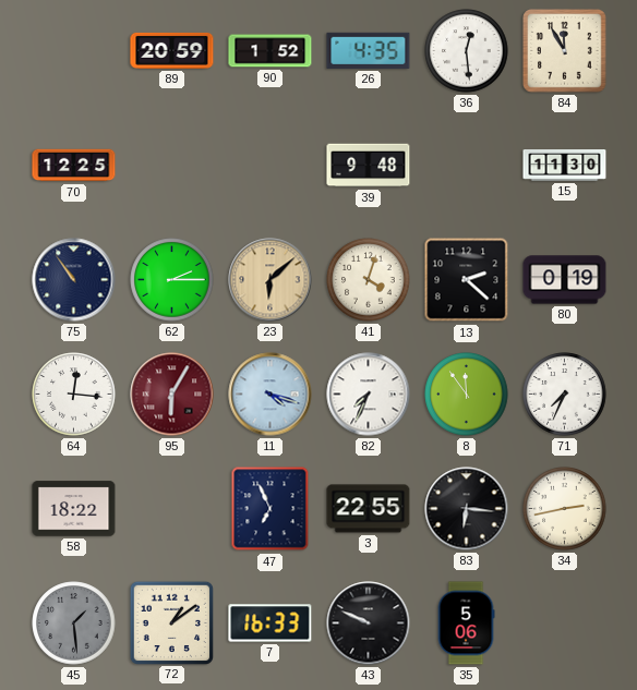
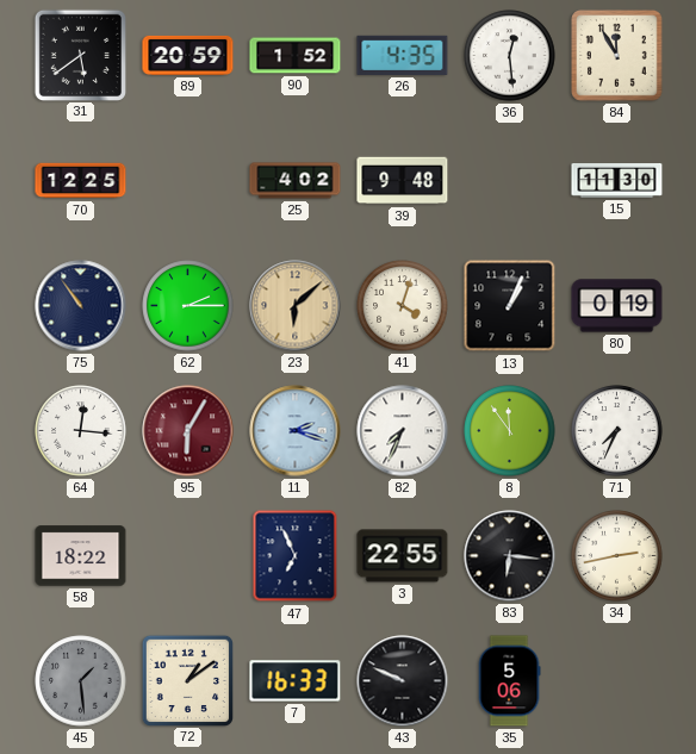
31: none -> 5:39 (80, 55)
25: none -> 4:02 (296, 181)
13: 2:22 -> 1:04 (510, 306)
11: 4:18 -> 2:18 (296, 431)
